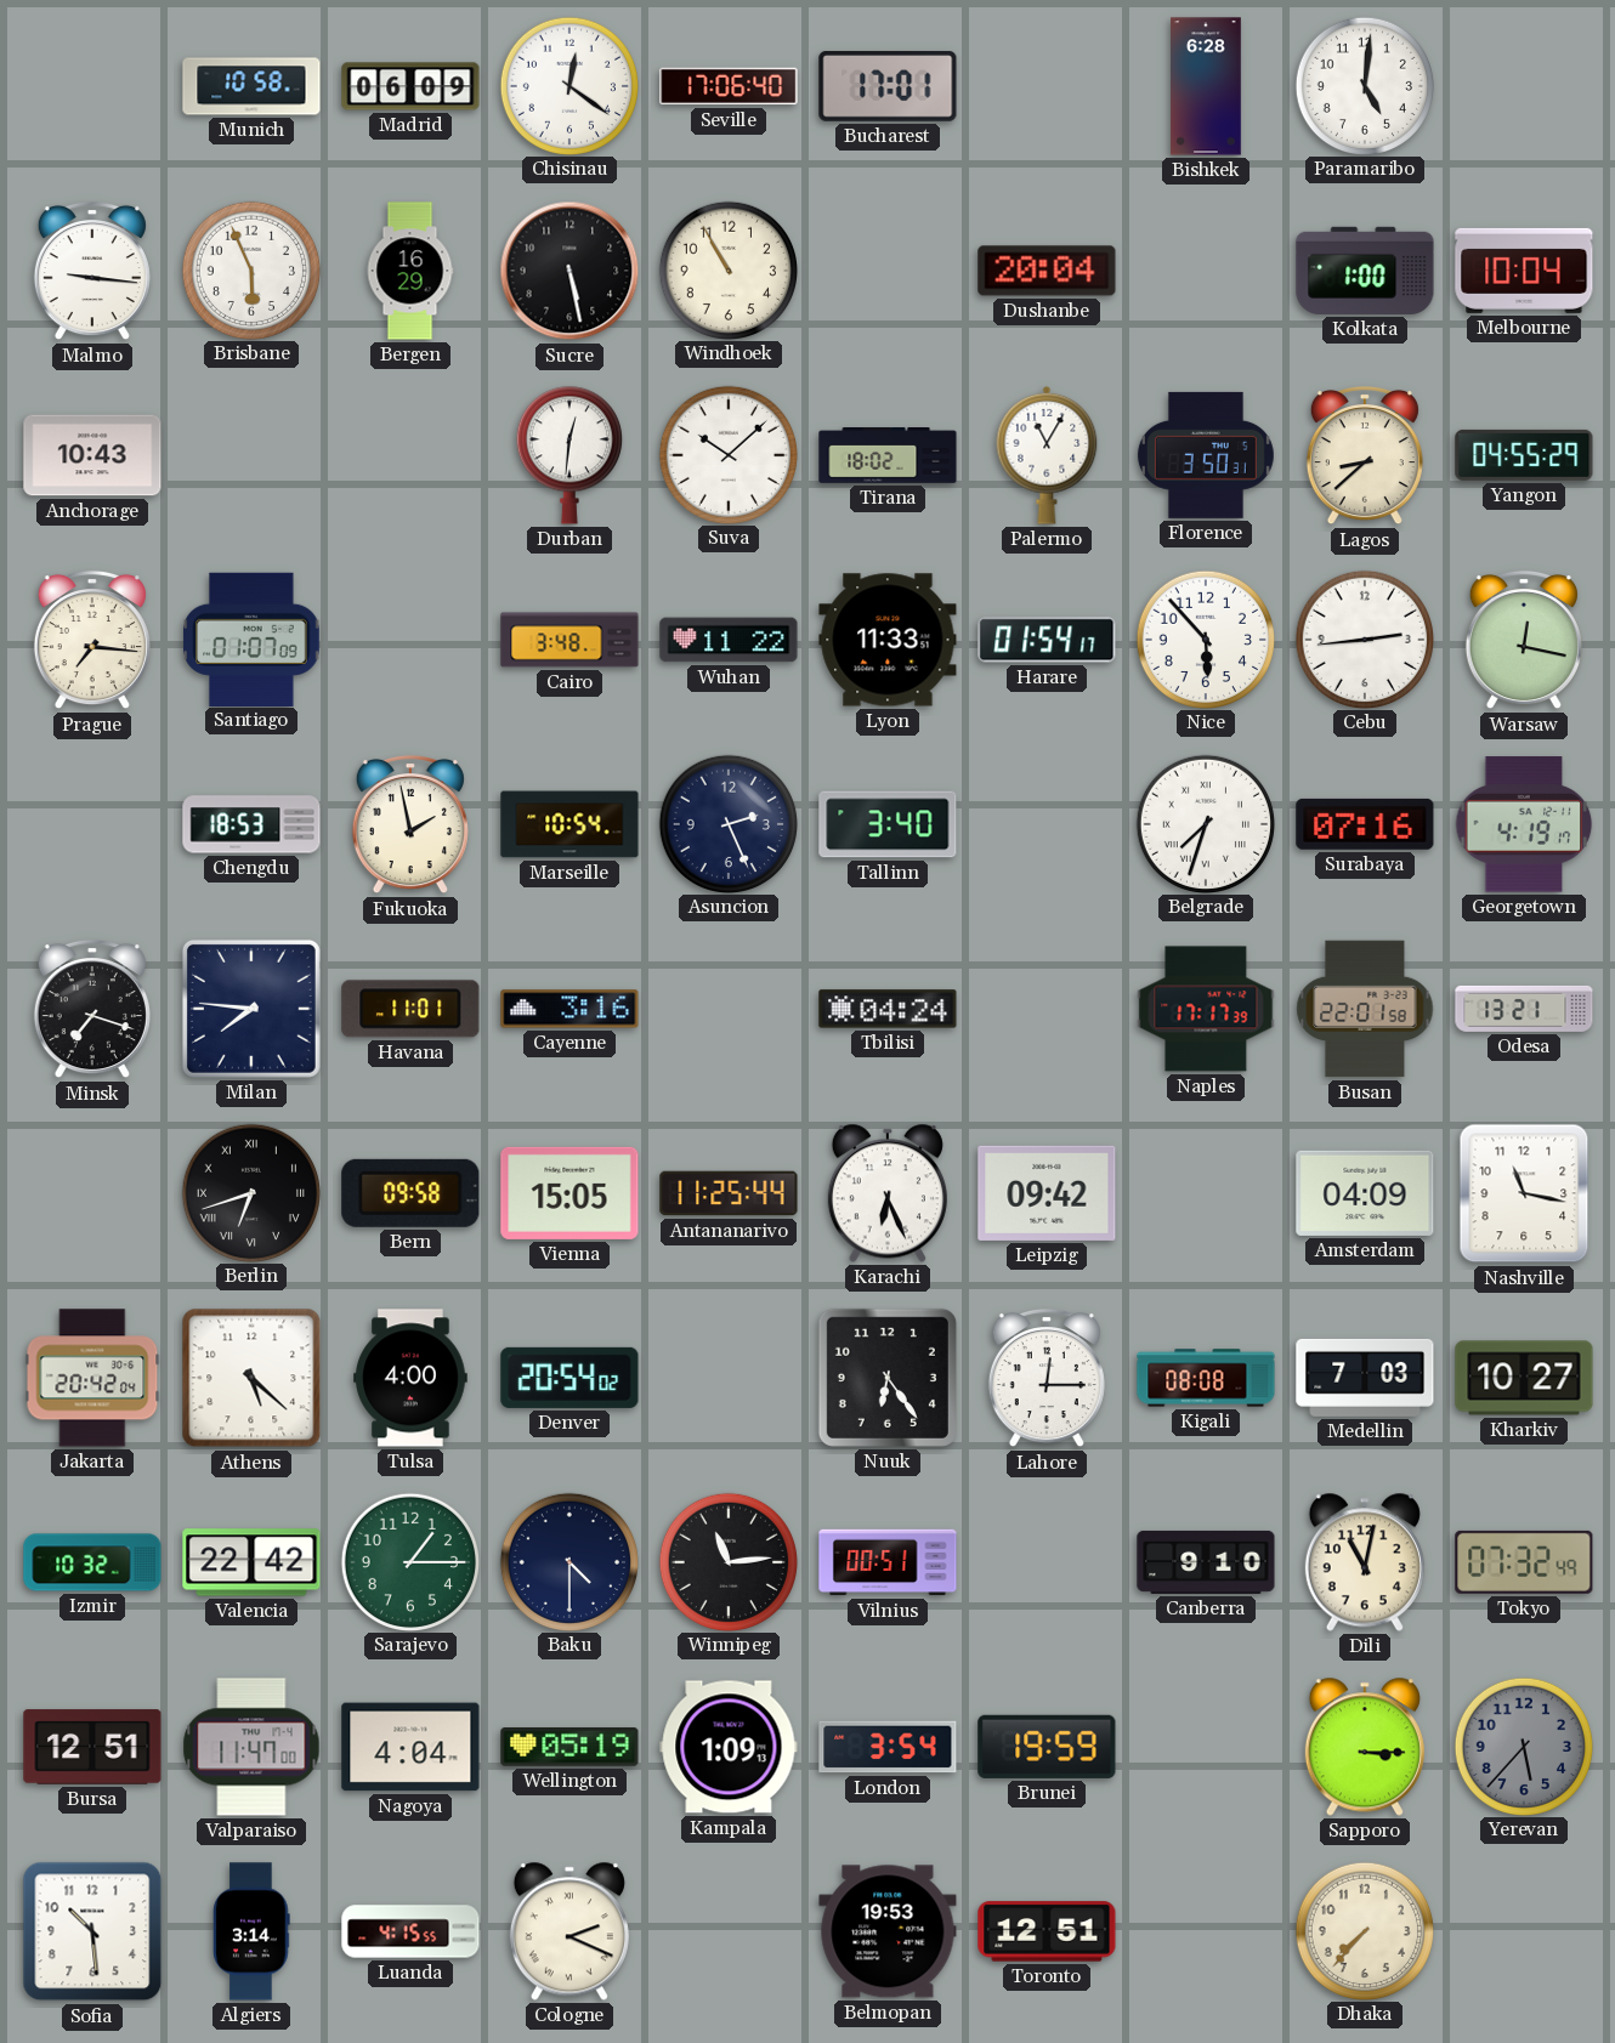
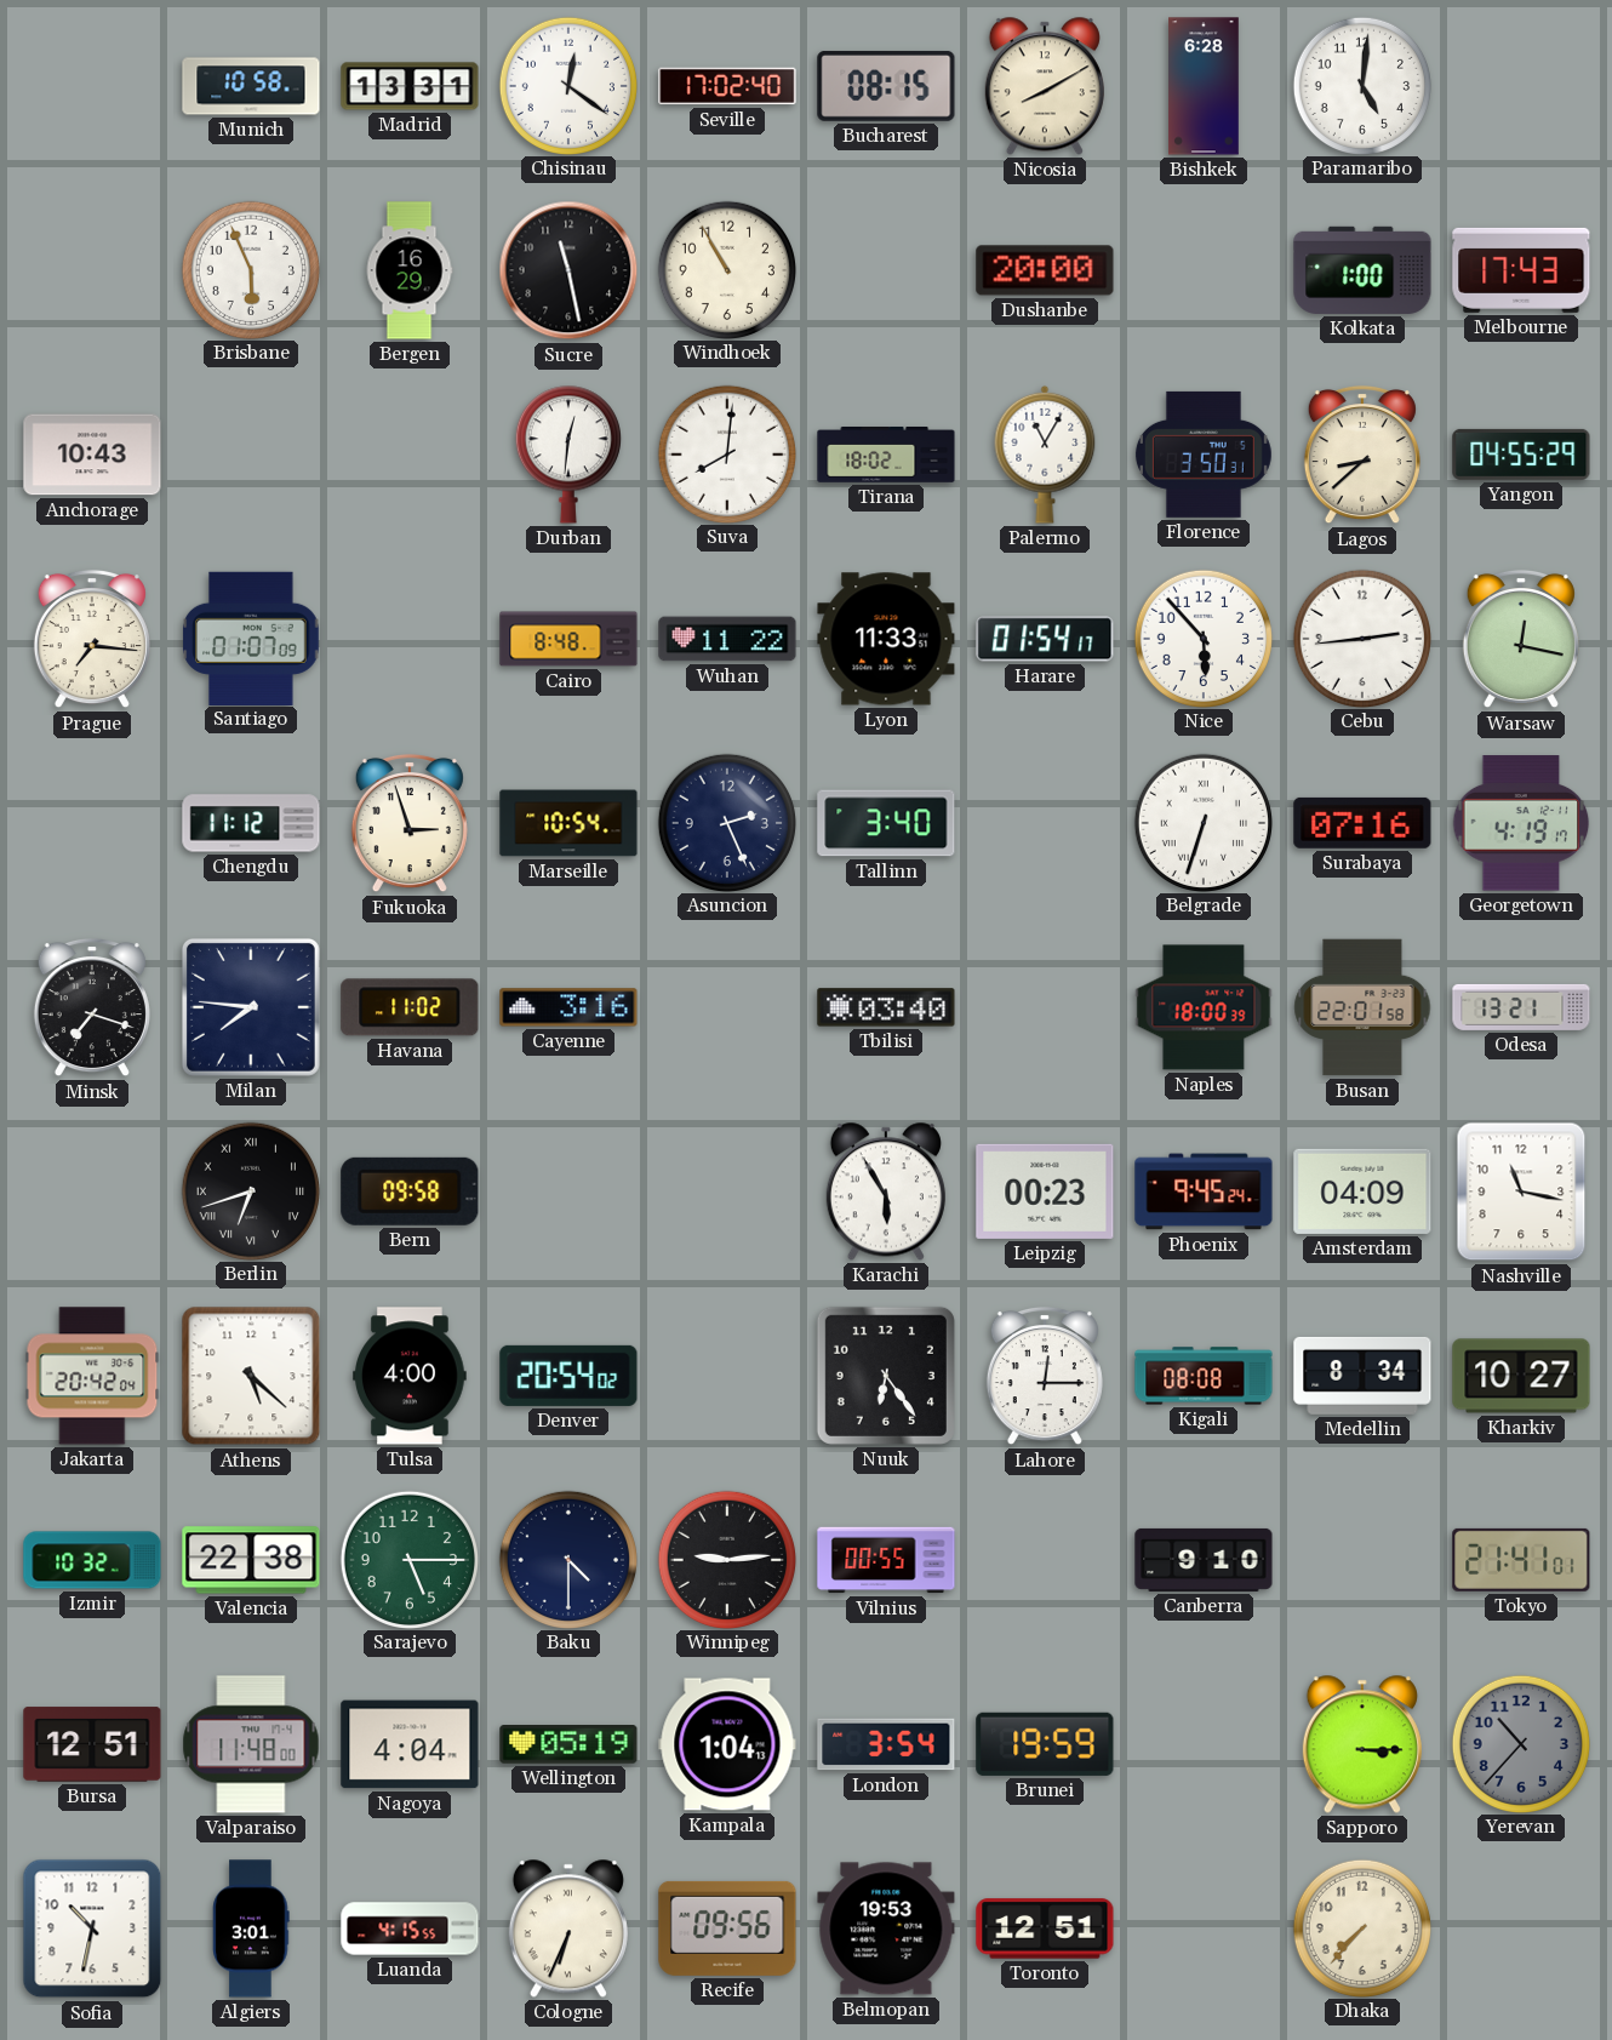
Madrid: 06:09 -> 13:31 (410, 86)
Seville: 17:06 -> 17:02 (727, 86)
Bucharest: 17:01 -> 08:15 (886, 86)
Nicosia: none -> 8:10 (1045, 86)
Malmo: 9:16 -> none (92, 271)
Sucre: 5:28 -> 11:28 (568, 270)
Dushanbe: 20:04 -> 20:00 (1045, 270)
Melbourne: 10:04 -> 17:43 (1521, 270)
Suva: 10:08 -> 8:01 (726, 453)
Cairo: 3:48 -> 8:48 (568, 639)
Chengdu: 18:53 -> 11:12 (251, 823)
Fukuoka: 1:58 -> 2:57 (410, 823)
Belgrade: 7:33 -> 6:33 (1202, 822)
Havana: 11:01 -> 11:02 (410, 1007)
Tbilisi: 04:24 -> 03:40 (886, 1007)
Naples: 17:17 -> 18:00 (1204, 1007)
Vienna: 15:05 -> none (569, 1193)
Antananarivo: 11:25 -> none (729, 1193)
Karachi: 6:26 -> 5:55 (886, 1192)
Leipzig: 09:42 -> 00:23 (1045, 1192)
Phoenix: none -> 9:45 (1204, 1192)
Medellin: 7:03 -> 8:34 (1362, 1376)
Valencia: 22:42 -> 22:38 (251, 1560)
Sarajevo: 1:15 -> 5:15 (408, 1559)
Winnipeg: 11:14 -> 9:14 (726, 1559)
Vilnius: 00:51 -> 00:55 (886, 1560)
Dili: 11:02 -> none (1365, 1562)
Tokyo: 07:32 -> 21:41 (1521, 1560)
Valparaiso: 11:47 -> 11:48 (251, 1744)
Kampala: 1:09 -> 1:04 (727, 1744)
Yerevan: 5:37 -> 10:37 (1520, 1743)
Sofia: 10:29 -> 10:32 (92, 1928)
Algiers: 3:14 -> 3:01 (251, 1928)
Cologne: 2:19 -> 6:34 (568, 1928)
Recife: none -> 09:56 (727, 1928)
